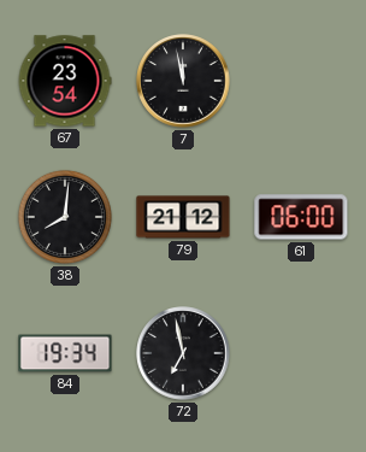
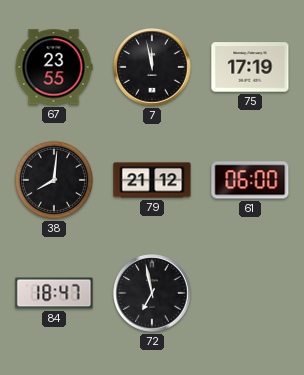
67: 23:54 -> 23:55 (54, 67)
75: none -> 17:19 (250, 67)
84: 19:34 -> 18:47 (54, 293)
